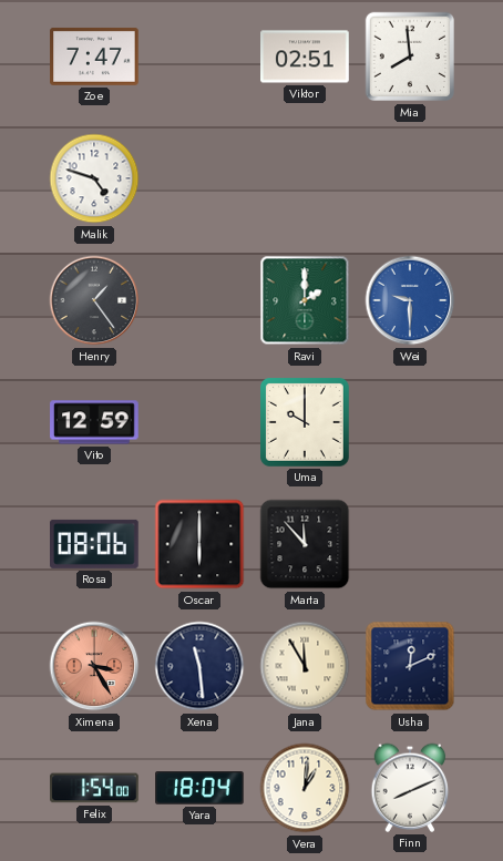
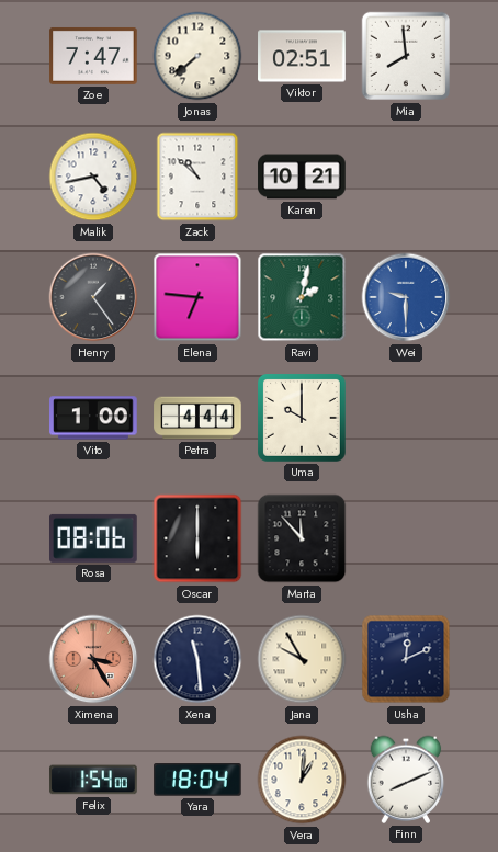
Jonas: none -> 7:38 (197, 56)
Malik: 4:48 -> 4:43 (93, 177)
Zack: none -> 10:52 (197, 177)
Karen: none -> 10:21 (302, 177)
Elena: none -> 6:46 (197, 297)
Ravi: 2:00 -> 2:02 (302, 297)
Vito: 12:59 -> 1:00 (93, 418)
Petra: none -> 4:44 (197, 418)
Jana: 11:55 -> 9:55 (302, 659)
